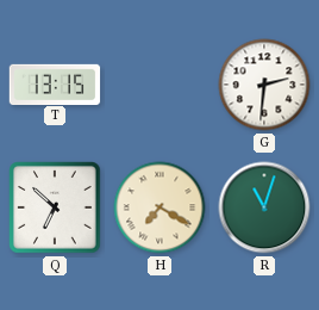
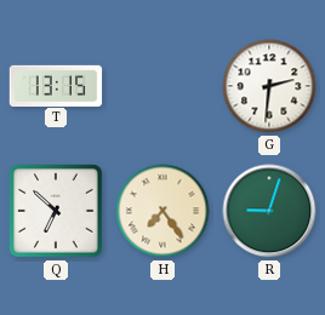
H: 7:20 -> 7:24 (162, 211)
R: 11:03 -> 9:03 (269, 211)
